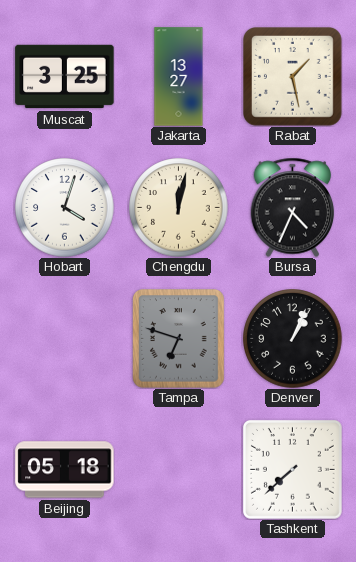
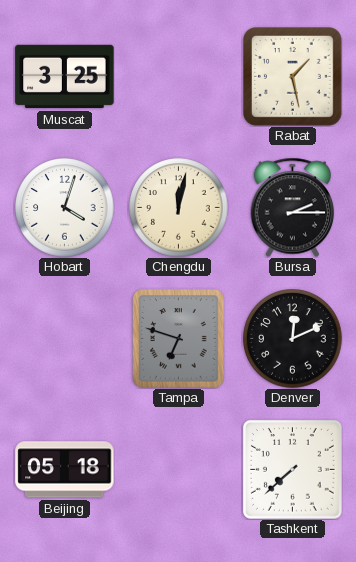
Jakarta: 13:27 -> none (179, 77)
Bursa: 4:34 -> 2:15 (293, 207)
Denver: 1:04 -> 12:11 (293, 339)
